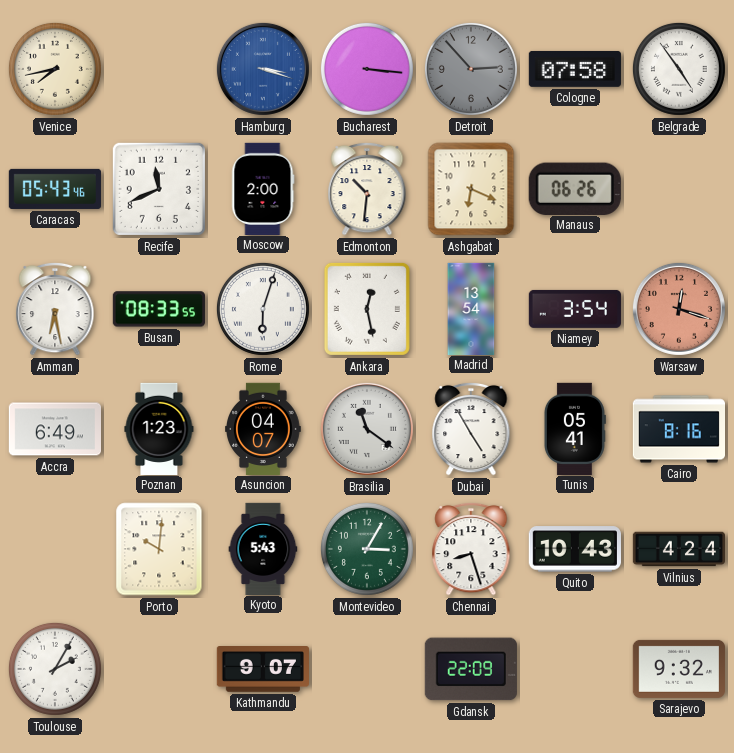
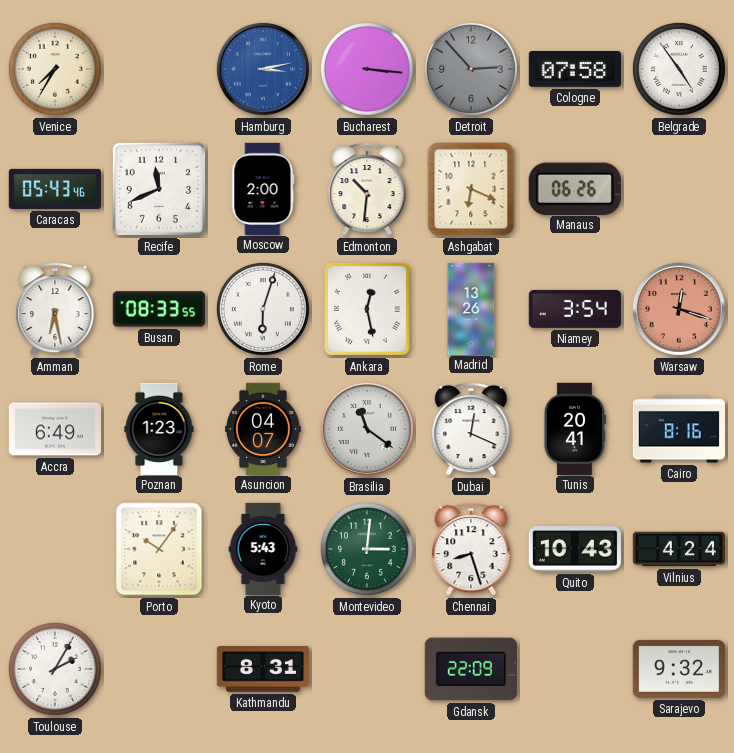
Venice: 7:43 -> 7:35 (55, 69)
Hamburg: 3:18 -> 3:13 (263, 69)
Madrid: 13:54 -> 13:26 (471, 308)
Dubai: 4:55 -> 12:19 (471, 429)
Tunis: 05:41 -> 20:41 (574, 428)
Porto: 10:01 -> 10:06 (159, 549)
Montevideo: 3:05 -> 3:01 (367, 549)
Kathmandu: 9:07 -> 8:31 (262, 670)
